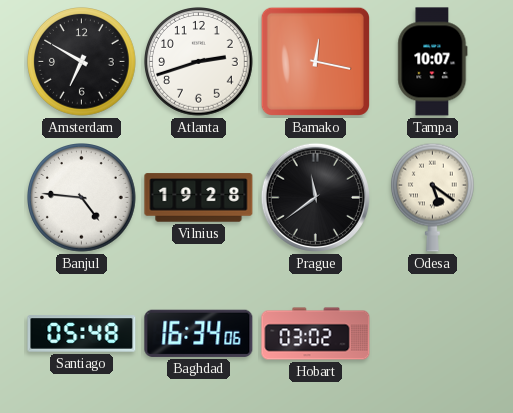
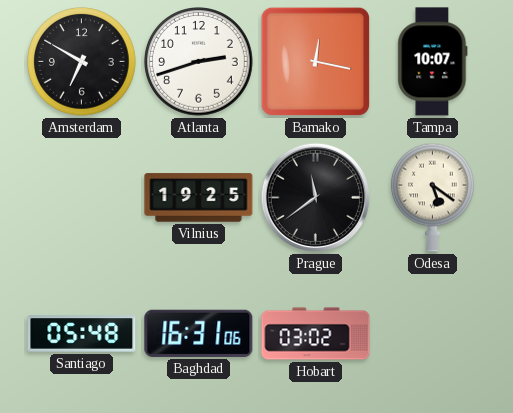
Banjul: 4:46 -> none (82, 198)
Vilnius: 19:28 -> 19:25 (199, 198)
Baghdad: 16:34 -> 16:31 (199, 333)
